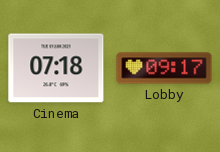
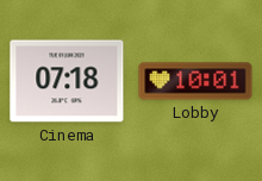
Lobby: 09:17 -> 10:01 (195, 81)
